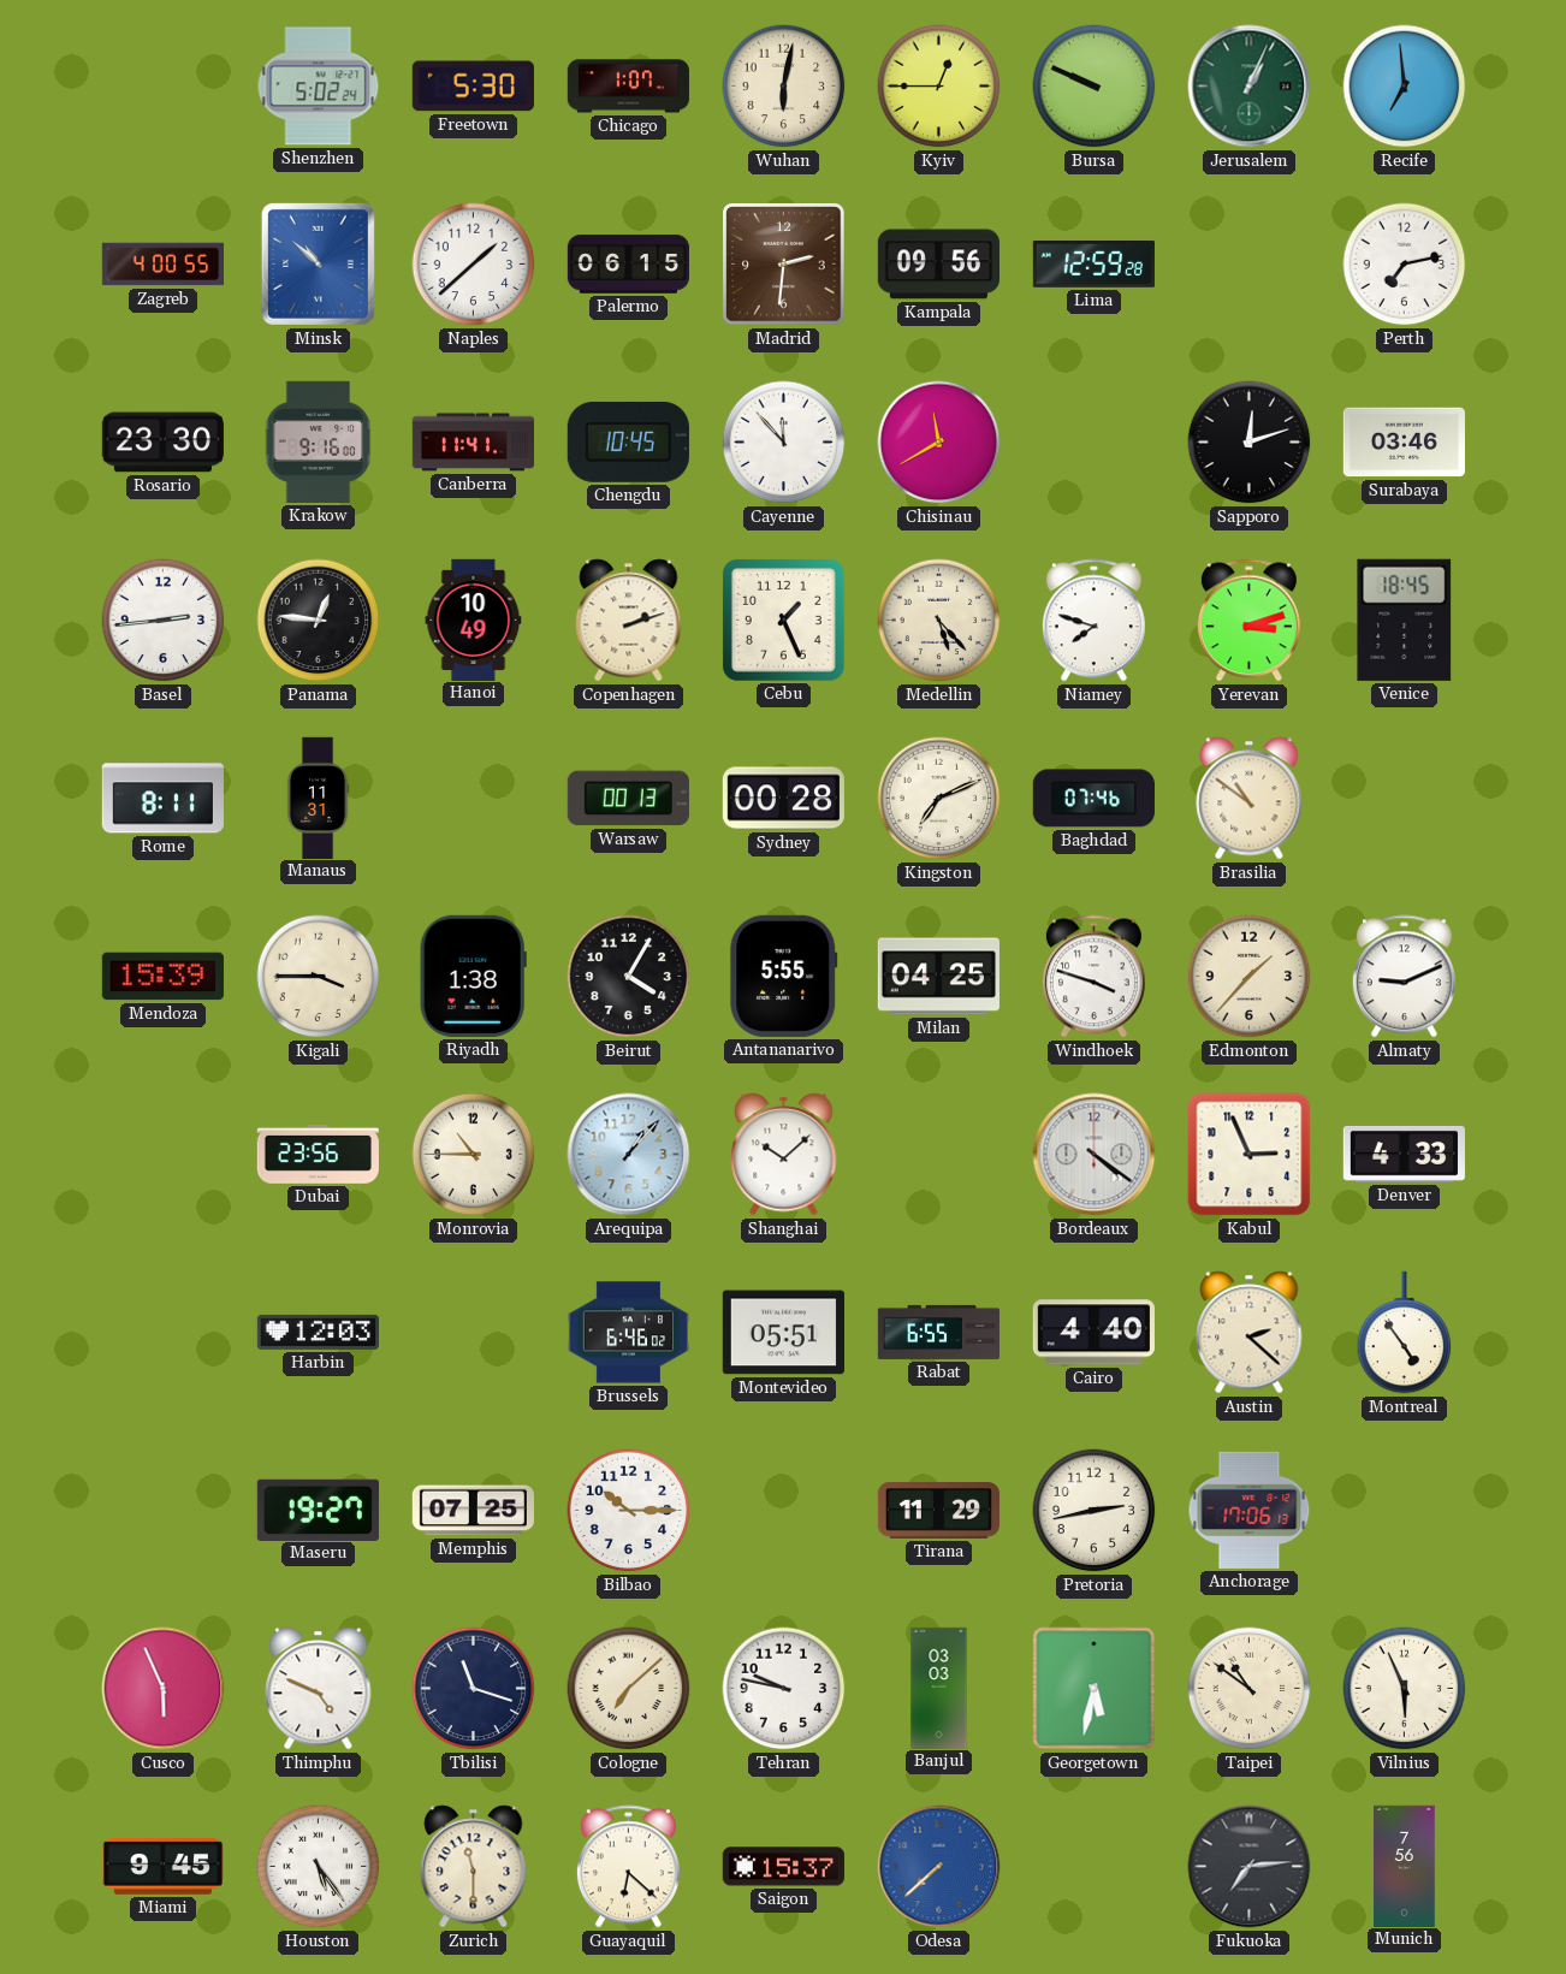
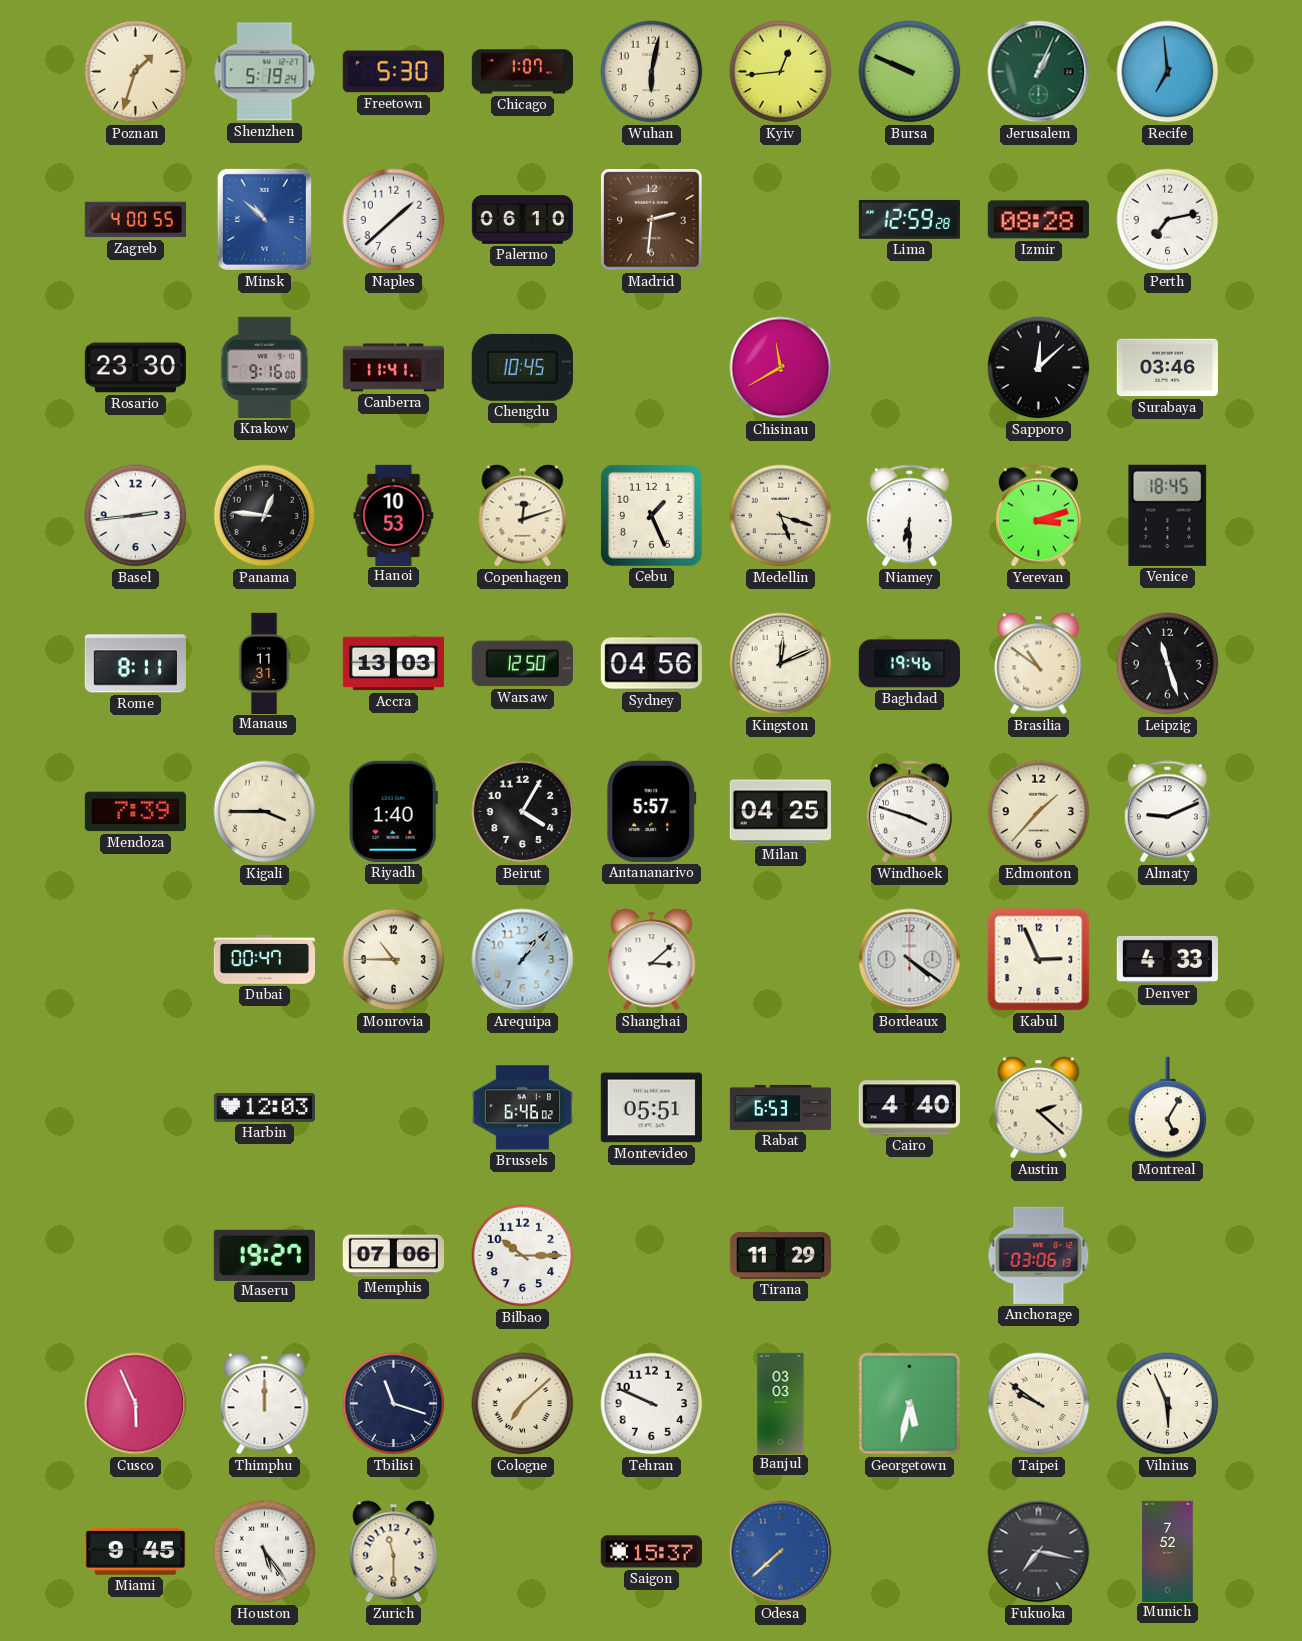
Poznan: none -> 1:33 (136, 72)
Shenzhen: 5:02 -> 5:19 (265, 72)
Kyiv: 12:45 -> 12:44 (781, 72)
Palermo: 06:15 -> 06:10 (522, 220)
Kampala: 09:56 -> none (938, 265)
Izmir: none -> 08:28 (1038, 220)
Cayenne: 11:53 -> none (784, 443)
Sapporo: 12:12 -> 12:08 (1039, 368)
Hanoi: 10:49 -> 10:53 (394, 515)
Copenhagen: 2:12 -> 12:12 (523, 516)
Medellin: 5:23 -> 5:18 (781, 516)
Niamey: 7:48 -> 6:30 (909, 516)
Accra: none -> 13:03 (393, 664)
Warsaw: 00:13 -> 12:50 (522, 664)
Sydney: 00:28 -> 04:56 (651, 664)
Kingston: 7:11 -> 12:11 (781, 664)
Baghdad: 07:46 -> 19:46 (909, 664)
Leipzig: none -> 11:27 (1168, 664)
Mendoza: 15:39 -> 7:39 (135, 812)
Riyadh: 1:38 -> 1:40 (393, 811)
Antananarivo: 5:55 -> 5:57 (652, 811)
Dubai: 23:56 -> 00:47 (264, 960)
Shanghai: 10:08 -> 3:08 (652, 960)
Rabat: 6:55 -> 6:53 (780, 1107)
Montreal: 4:54 -> 5:05 (1168, 1108)
Memphis: 07:25 -> 07:06 (393, 1256)
Pretoria: 2:43 -> none (1095, 1511)
Anchorage: 17:06 -> 03:06 (1039, 1255)
Thimphu: 4:49 -> 12:00 (265, 1404)
Tehran: 9:47 -> 9:49 (652, 1404)
Taipei: 10:51 -> 9:51 (1039, 1404)
Guayaquil: 6:22 -> none (628, 1867)
Fukuoka: 7:14 -> 7:17 (1039, 1552)
Munich: 7:56 -> 7:52 (1168, 1551)
